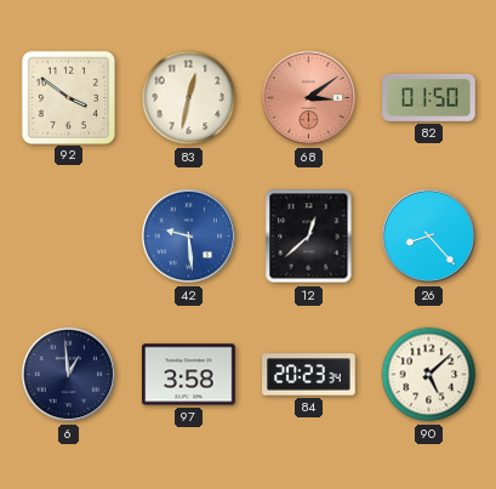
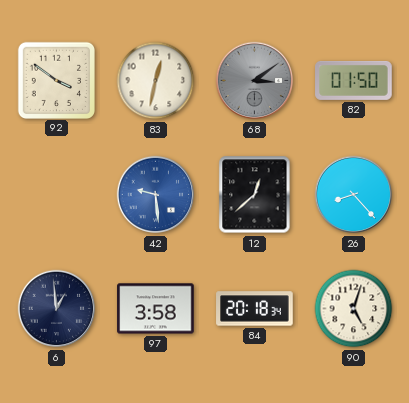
68 dial: salmon -> grey (255, 81)
84: 20:23 -> 20:18 (255, 309)
90: 5:08 -> 5:03 (354, 309)
